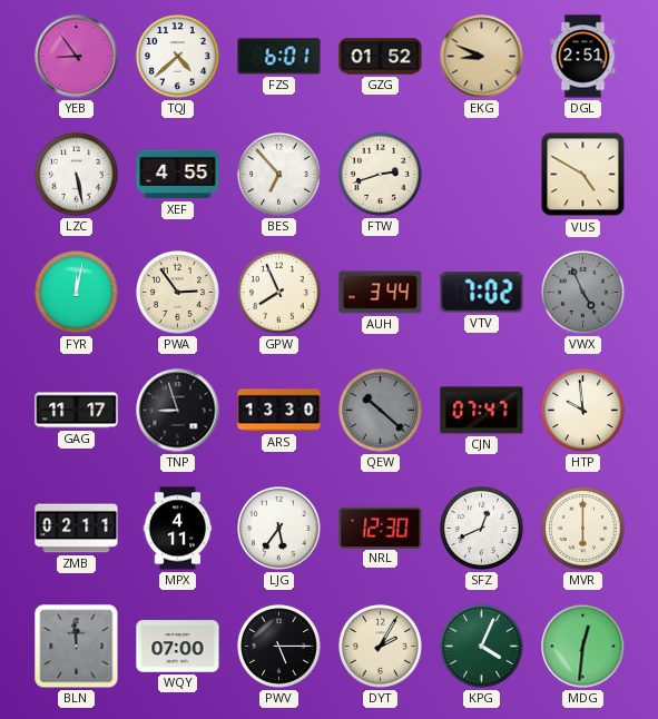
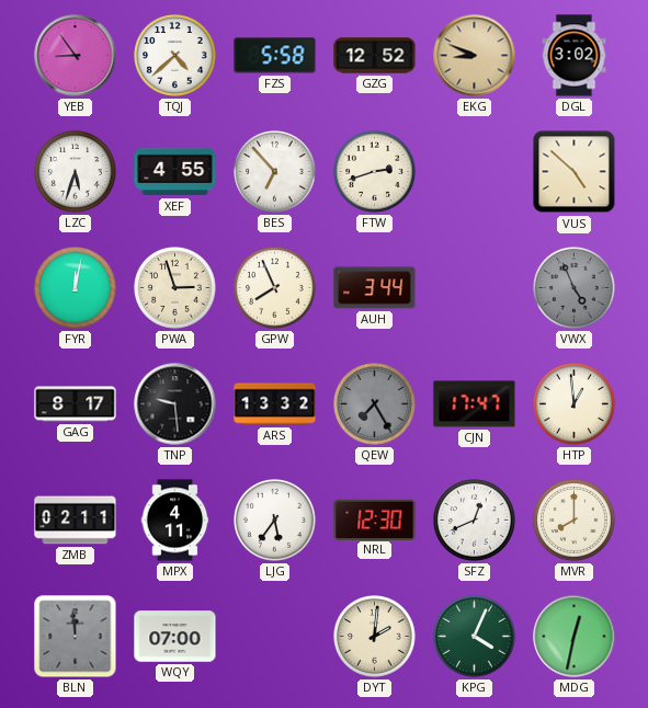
FZS: 6:01 -> 5:58 (275, 56)
GZG: 01:52 -> 12:52 (375, 56)
DGL: 2:51 -> 3:02 (575, 56)
LZC: 5:28 -> 5:33 (76, 172)
VUS: 4:50 -> 4:52 (575, 172)
PWA: 2:54 -> 2:57 (175, 288)
VTV: 7:02 -> none (482, 293)
GAG: 11:17 -> 8:17 (76, 404)
TNP: 8:57 -> 9:29 (175, 404)
ARS: 13:30 -> 13:32 (275, 404)
QEW: 10:22 -> 7:25 (375, 404)
CJN: 07:47 -> 17:47 (475, 404)
HTP: 9:59 -> 12:59 (575, 404)
MVR: 6:00 -> 8:00 (575, 521)
PWV: 5:15 -> none (279, 647)
DYT: 2:05 -> 2:01 (375, 637)
MDG: 12:31 -> 12:32 (575, 637)
